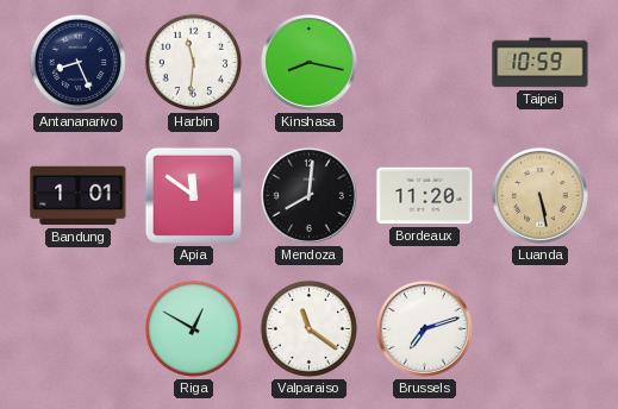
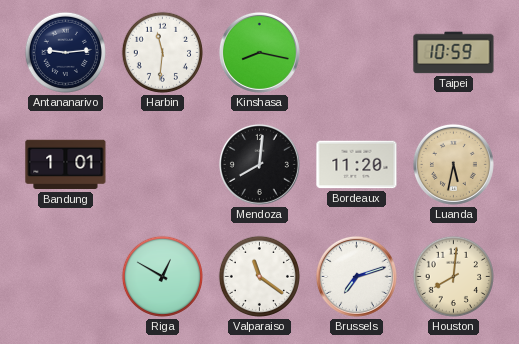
Antananarivo: 8:26 -> 9:14 (65, 52)
Apia: 11:51 -> none (193, 195)
Luanda: 5:28 -> 5:32 (453, 164)
Houston: none -> 8:01 (453, 276)
